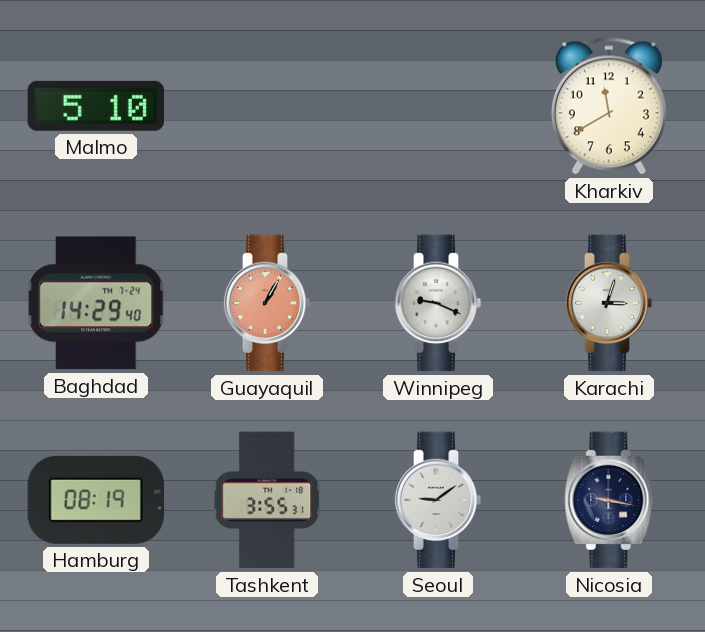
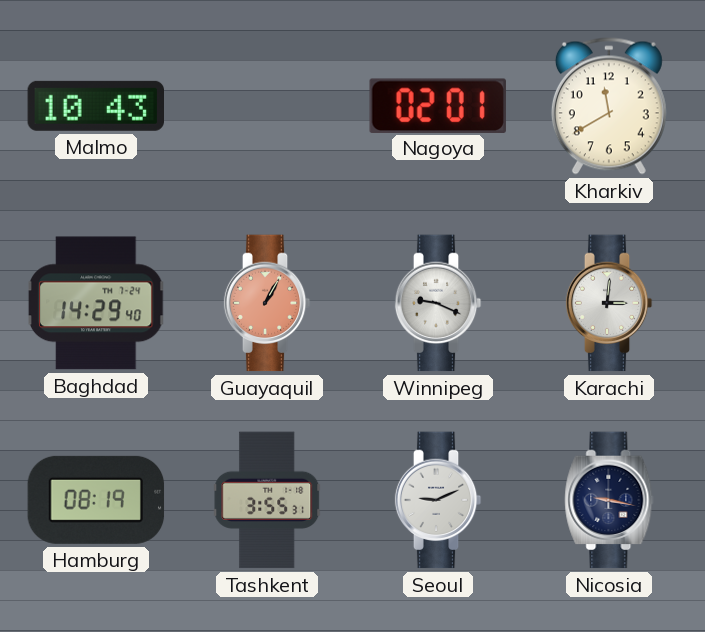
Malmo: 5:10 -> 10:43 (95, 106)
Nagoya: none -> 02:01 (438, 105)
Karachi: 3:03 -> 3:01 (609, 303)
Seoul: 9:09 -> 9:11 (438, 500)
